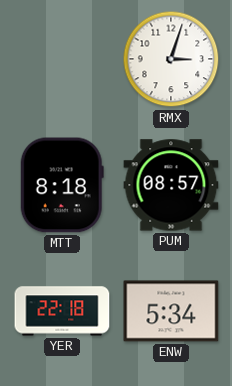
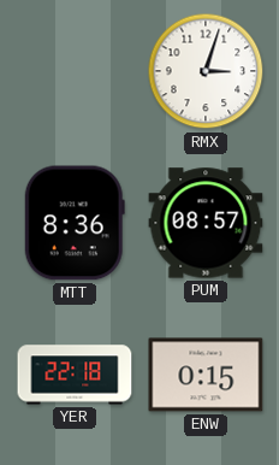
MTT: 8:18 -> 8:36 (75, 223)
ENW: 5:34 -> 0:15 (206, 375)
